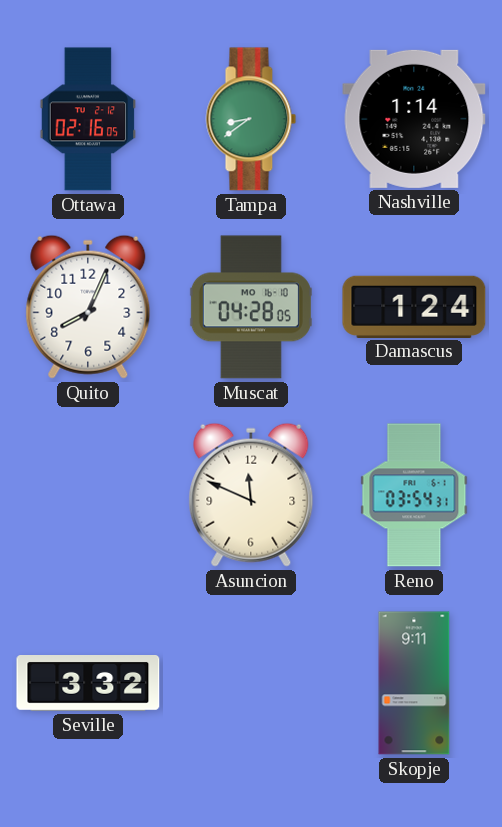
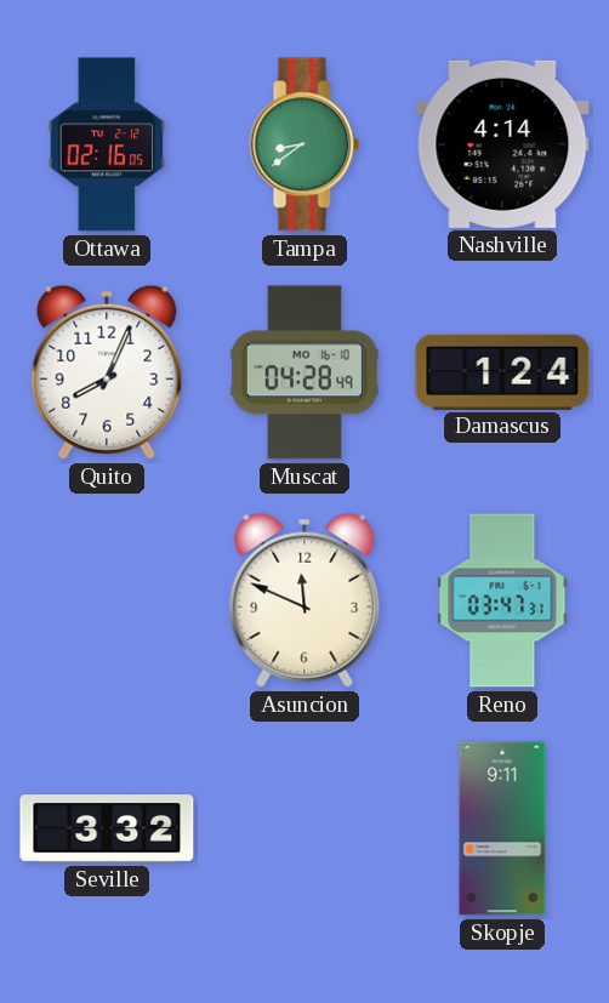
Nashville: 1:14 -> 4:14 (502, 144)
Muscat: 04:28:05 -> 04:28:49 (304, 372)
Reno: 03:54 -> 03:47 (502, 600)
